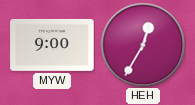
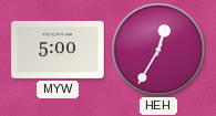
MYW: 9:00 -> 5:00 (58, 50)
